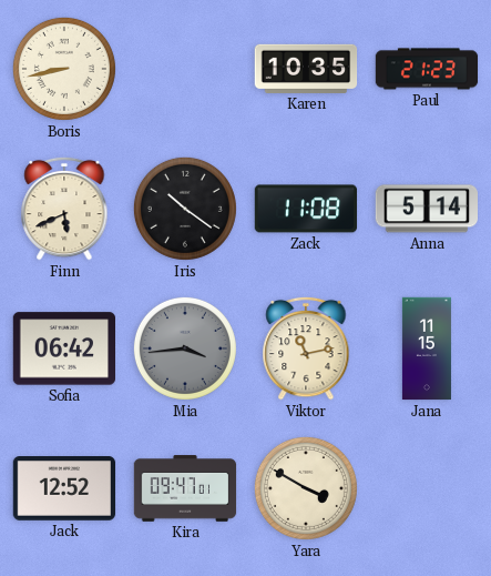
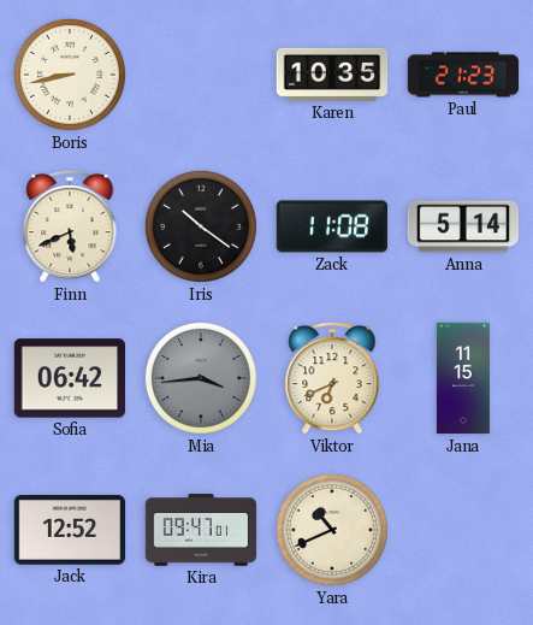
Viktor: 11:13 -> 6:41 (332, 378)
Yara: 3:50 -> 10:41 (332, 530)
